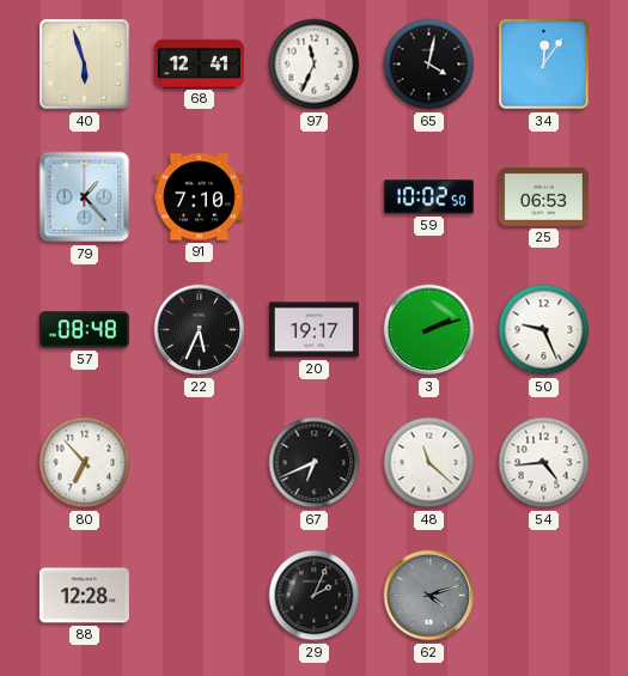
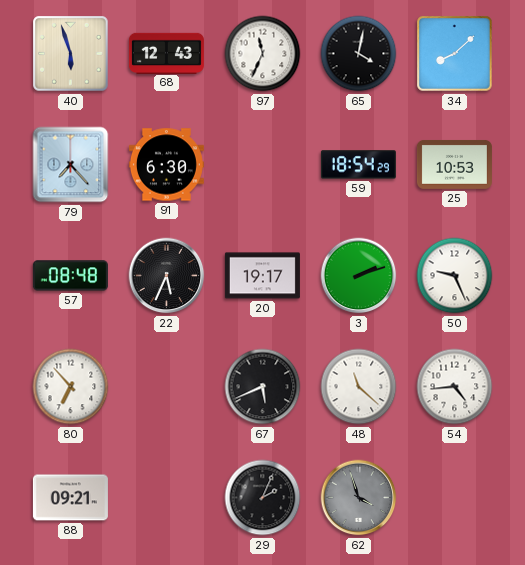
68: 12:41 -> 12:43 (166, 53)
34: 12:06 -> 8:08 (455, 54)
79: 1:23 -> 7:23 (71, 165)
91: 7:10 -> 6:30 (166, 165)
59: 10:02 -> 18:54 (358, 165)
25: 06:53 -> 10:53 (454, 165)
67: 6:41 -> 5:41 (263, 387)
88: 12:28 -> 09:21 (70, 498)
62: 4:12 -> 3:57 (359, 498)
